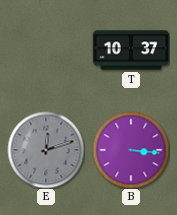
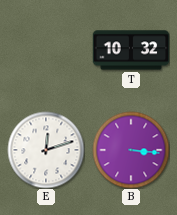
T: 10:37 -> 10:32 (131, 50)
E dial: grey -> white (46, 150)
